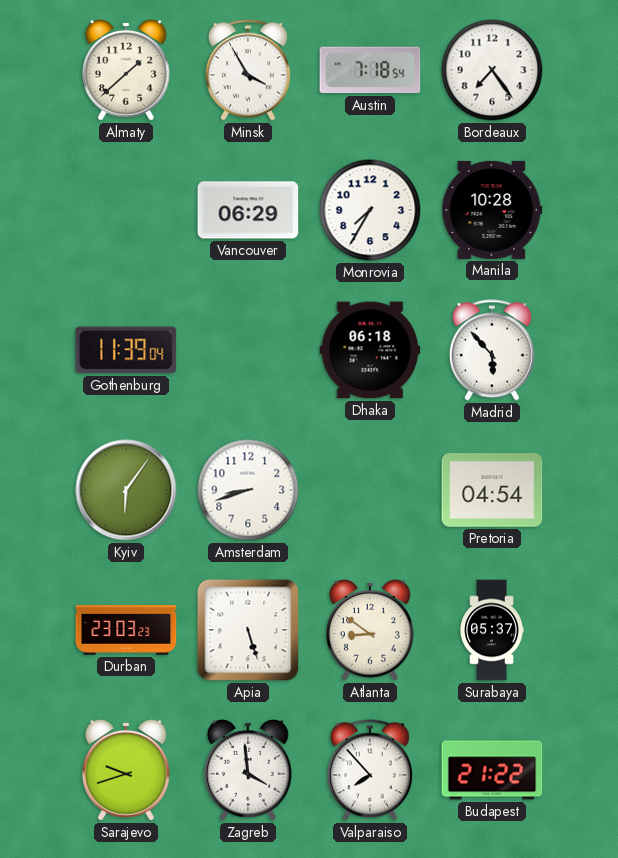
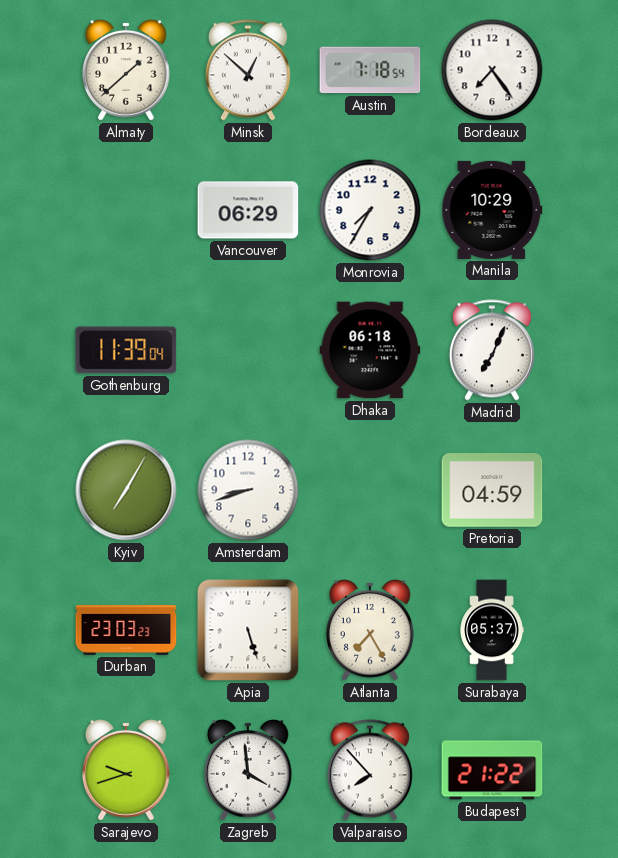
Minsk: 3:55 -> 12:52 (248, 70)
Manila: 10:28 -> 10:29 (492, 210)
Madrid: 5:53 -> 7:04 (492, 350)
Kyiv: 6:06 -> 7:05 (126, 490)
Pretoria: 04:54 -> 04:59 (492, 490)
Atlanta: 8:51 -> 7:25 (371, 631)
